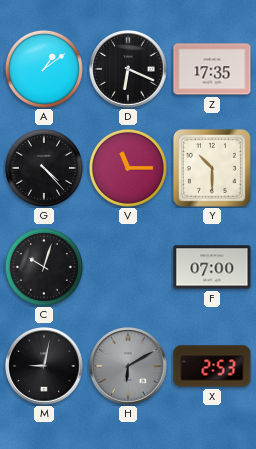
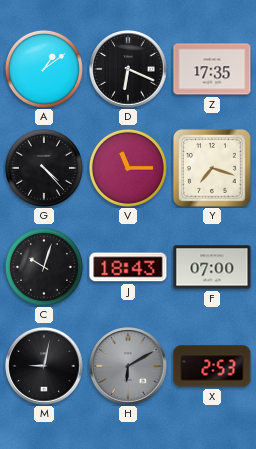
Y: 10:30 -> 7:18 (212, 168)
J: none -> 18:43 (128, 267)
